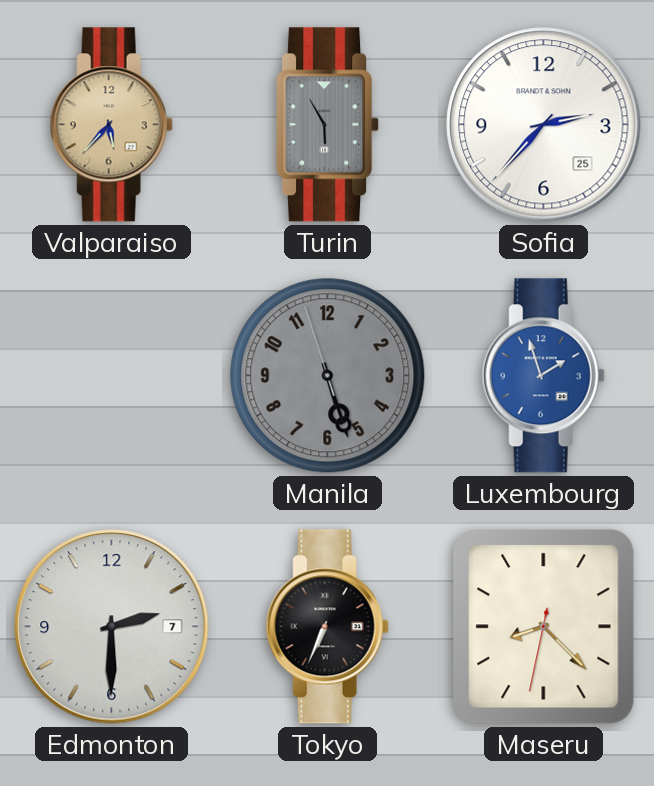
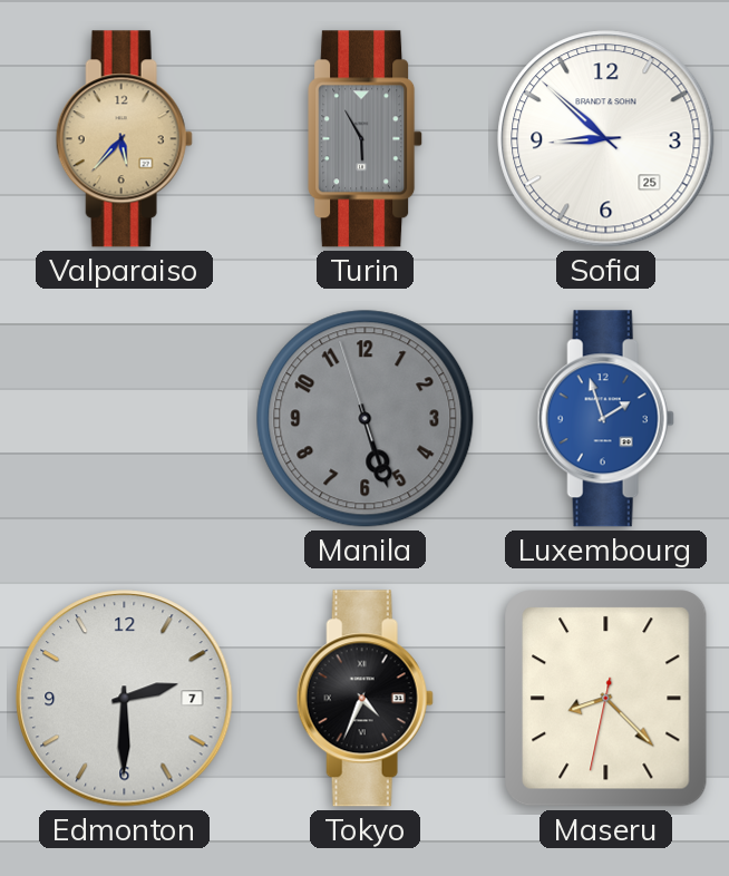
Sofia: 2:37 -> 8:52 (606, 139)
Tokyo: 6:34 -> 4:34 (365, 699)
